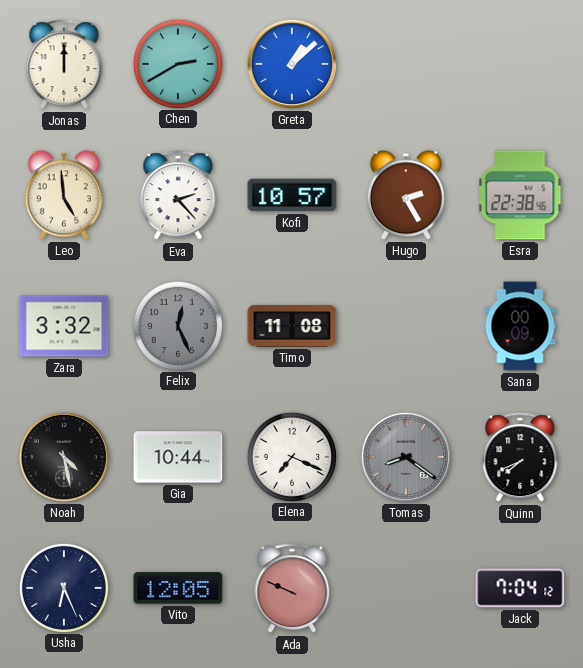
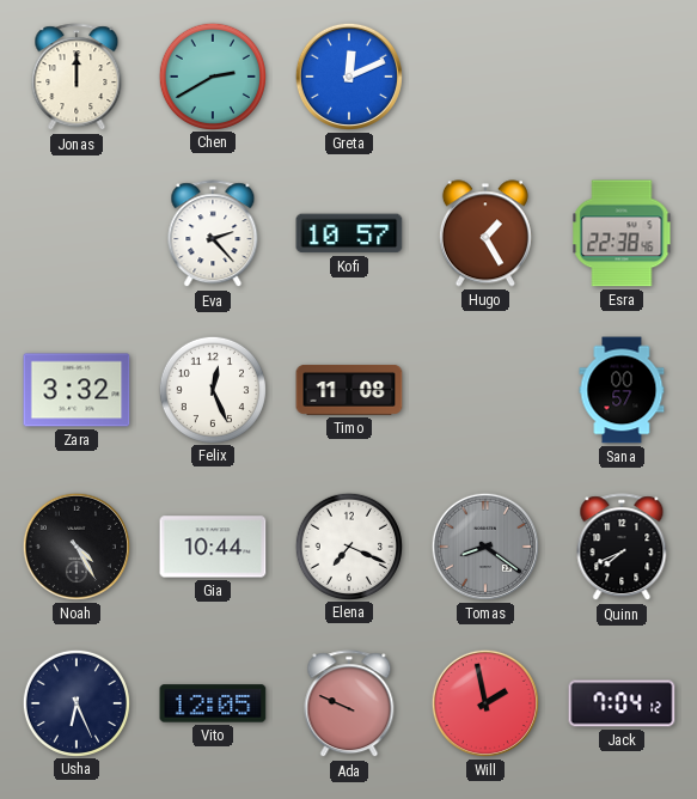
Greta: 1:08 -> 12:11 (349, 77)
Leo: 4:59 -> none (64, 195)
Hugo: 2:25 -> 1:25 (485, 233)
Felix dial: grey -> white (212, 389)
Sana: 00:09 -> 00:57 (622, 390)
Noah: 4:28 -> 4:25 (77, 547)
Will: none -> 1:58 (485, 703)
